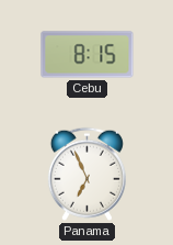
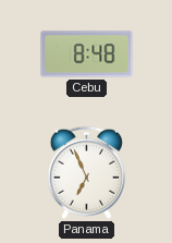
Cebu: 8:15 -> 8:48 (87, 54)
